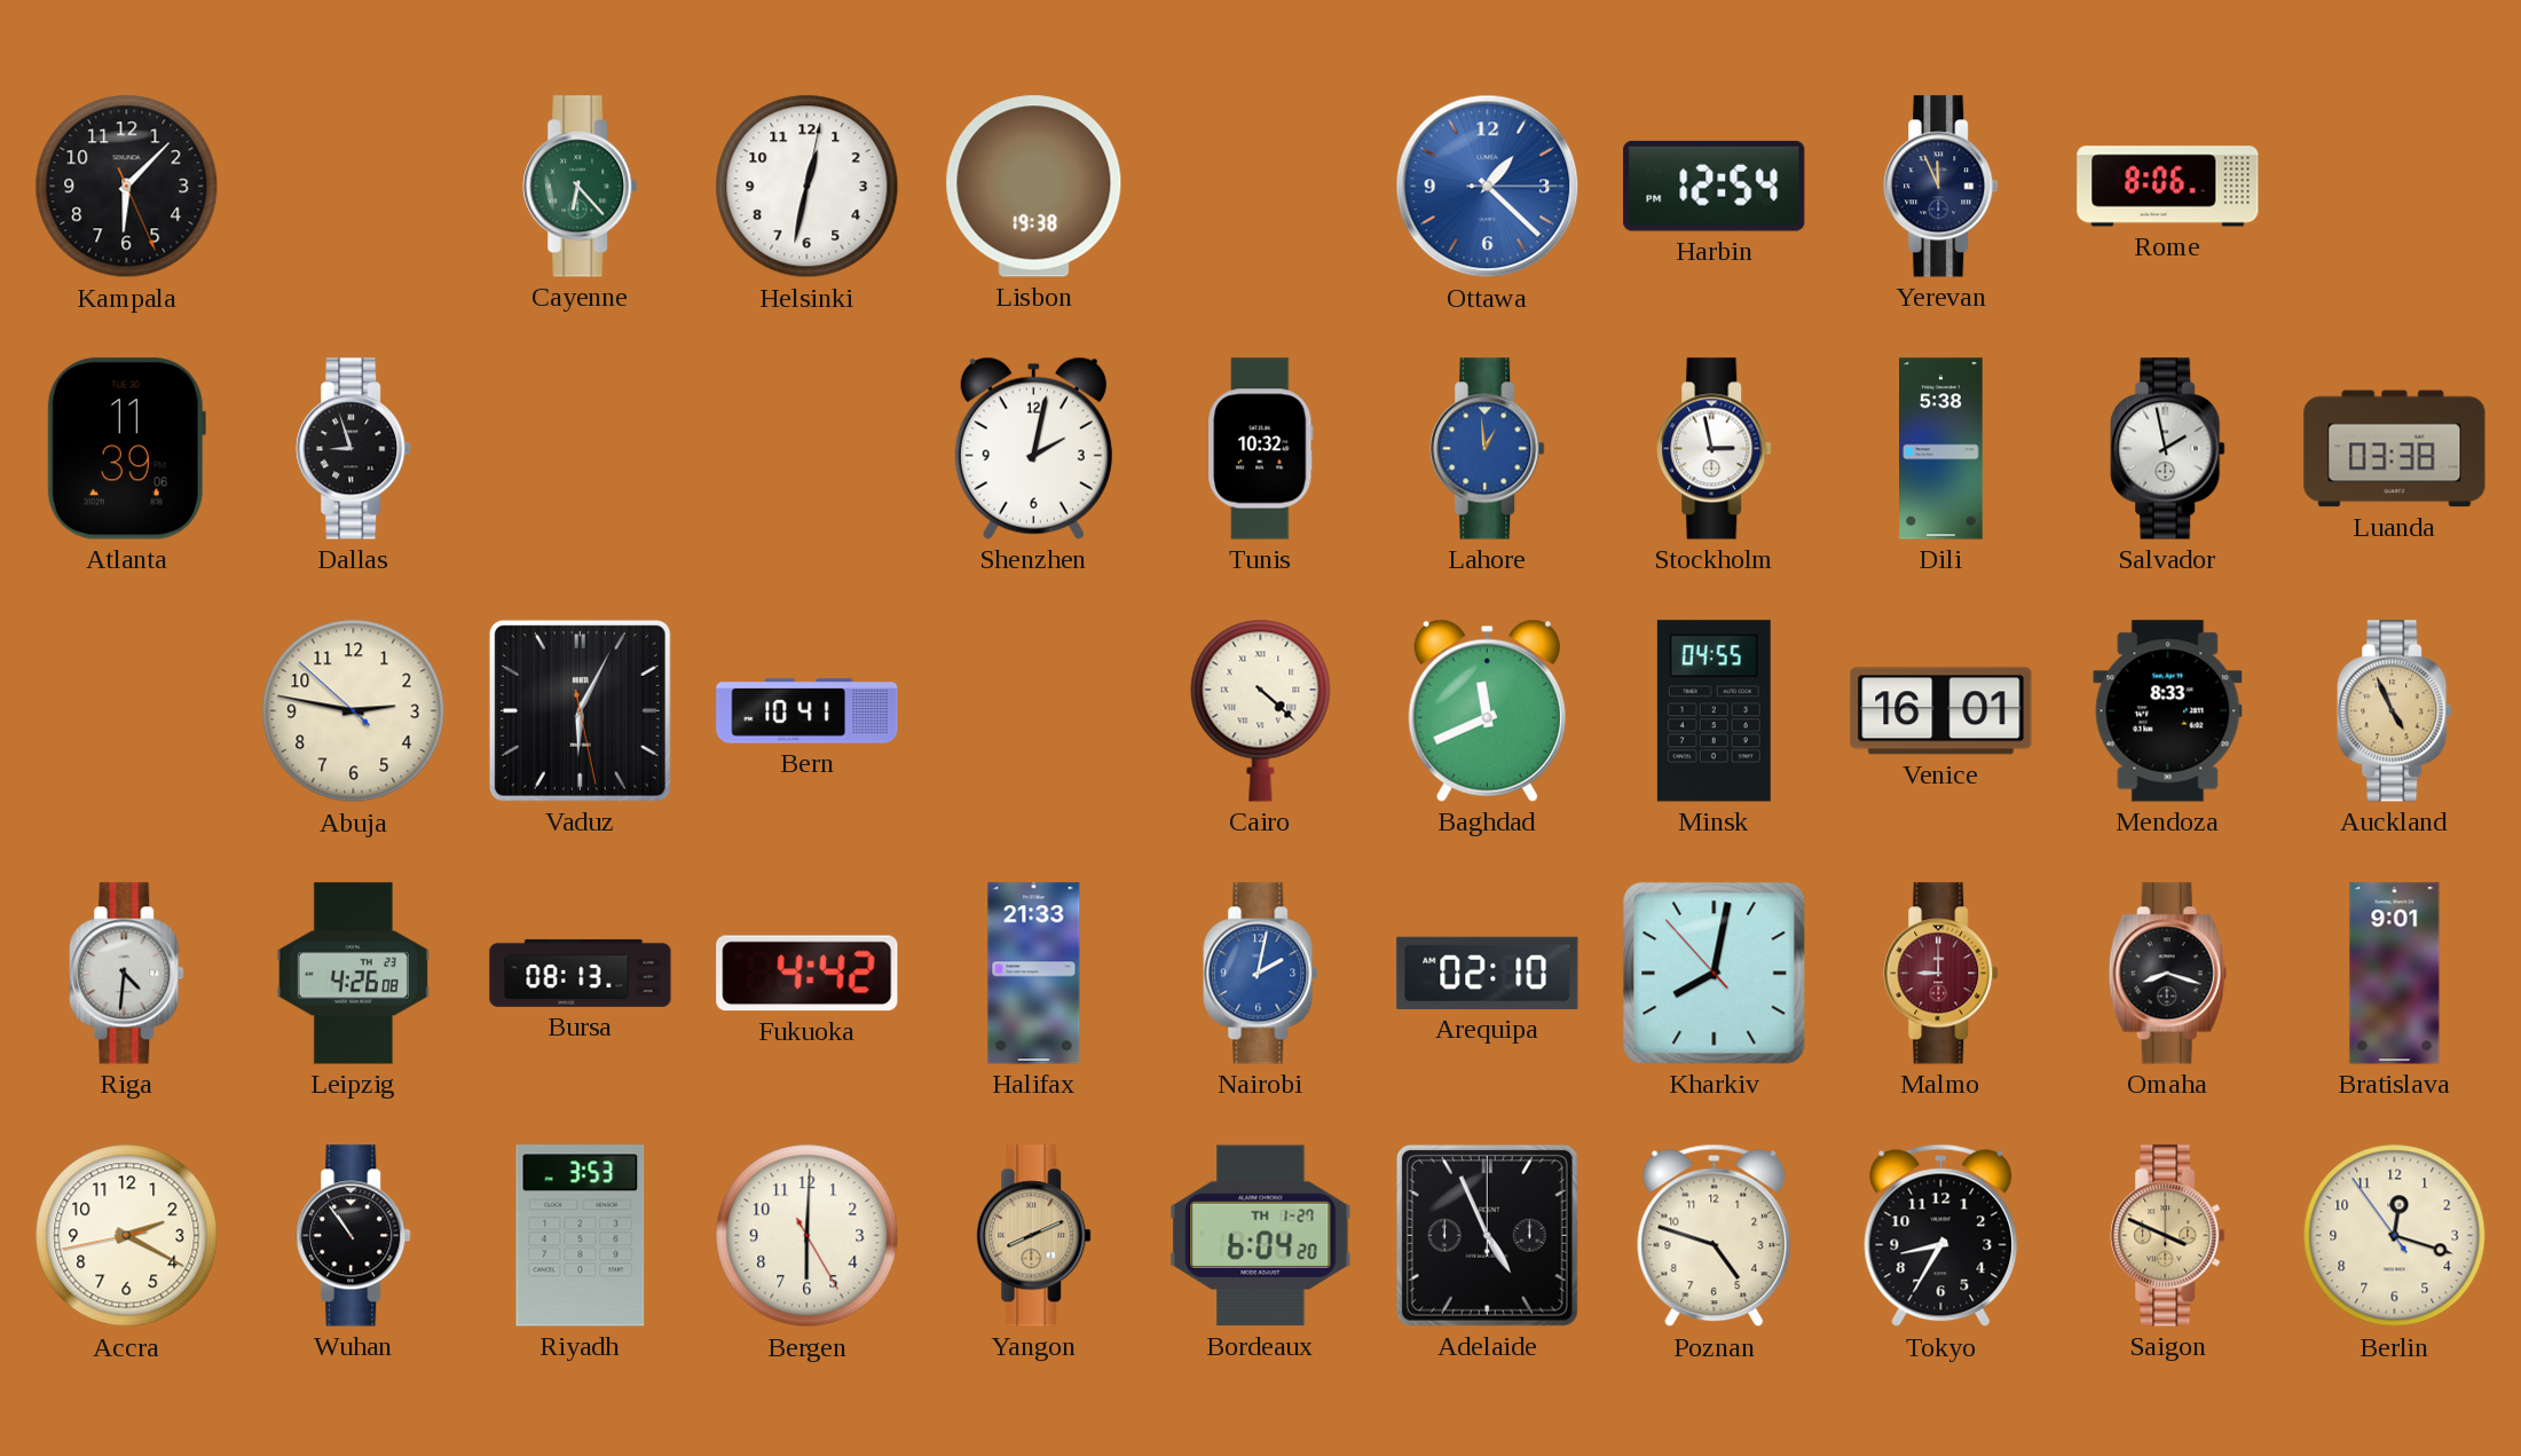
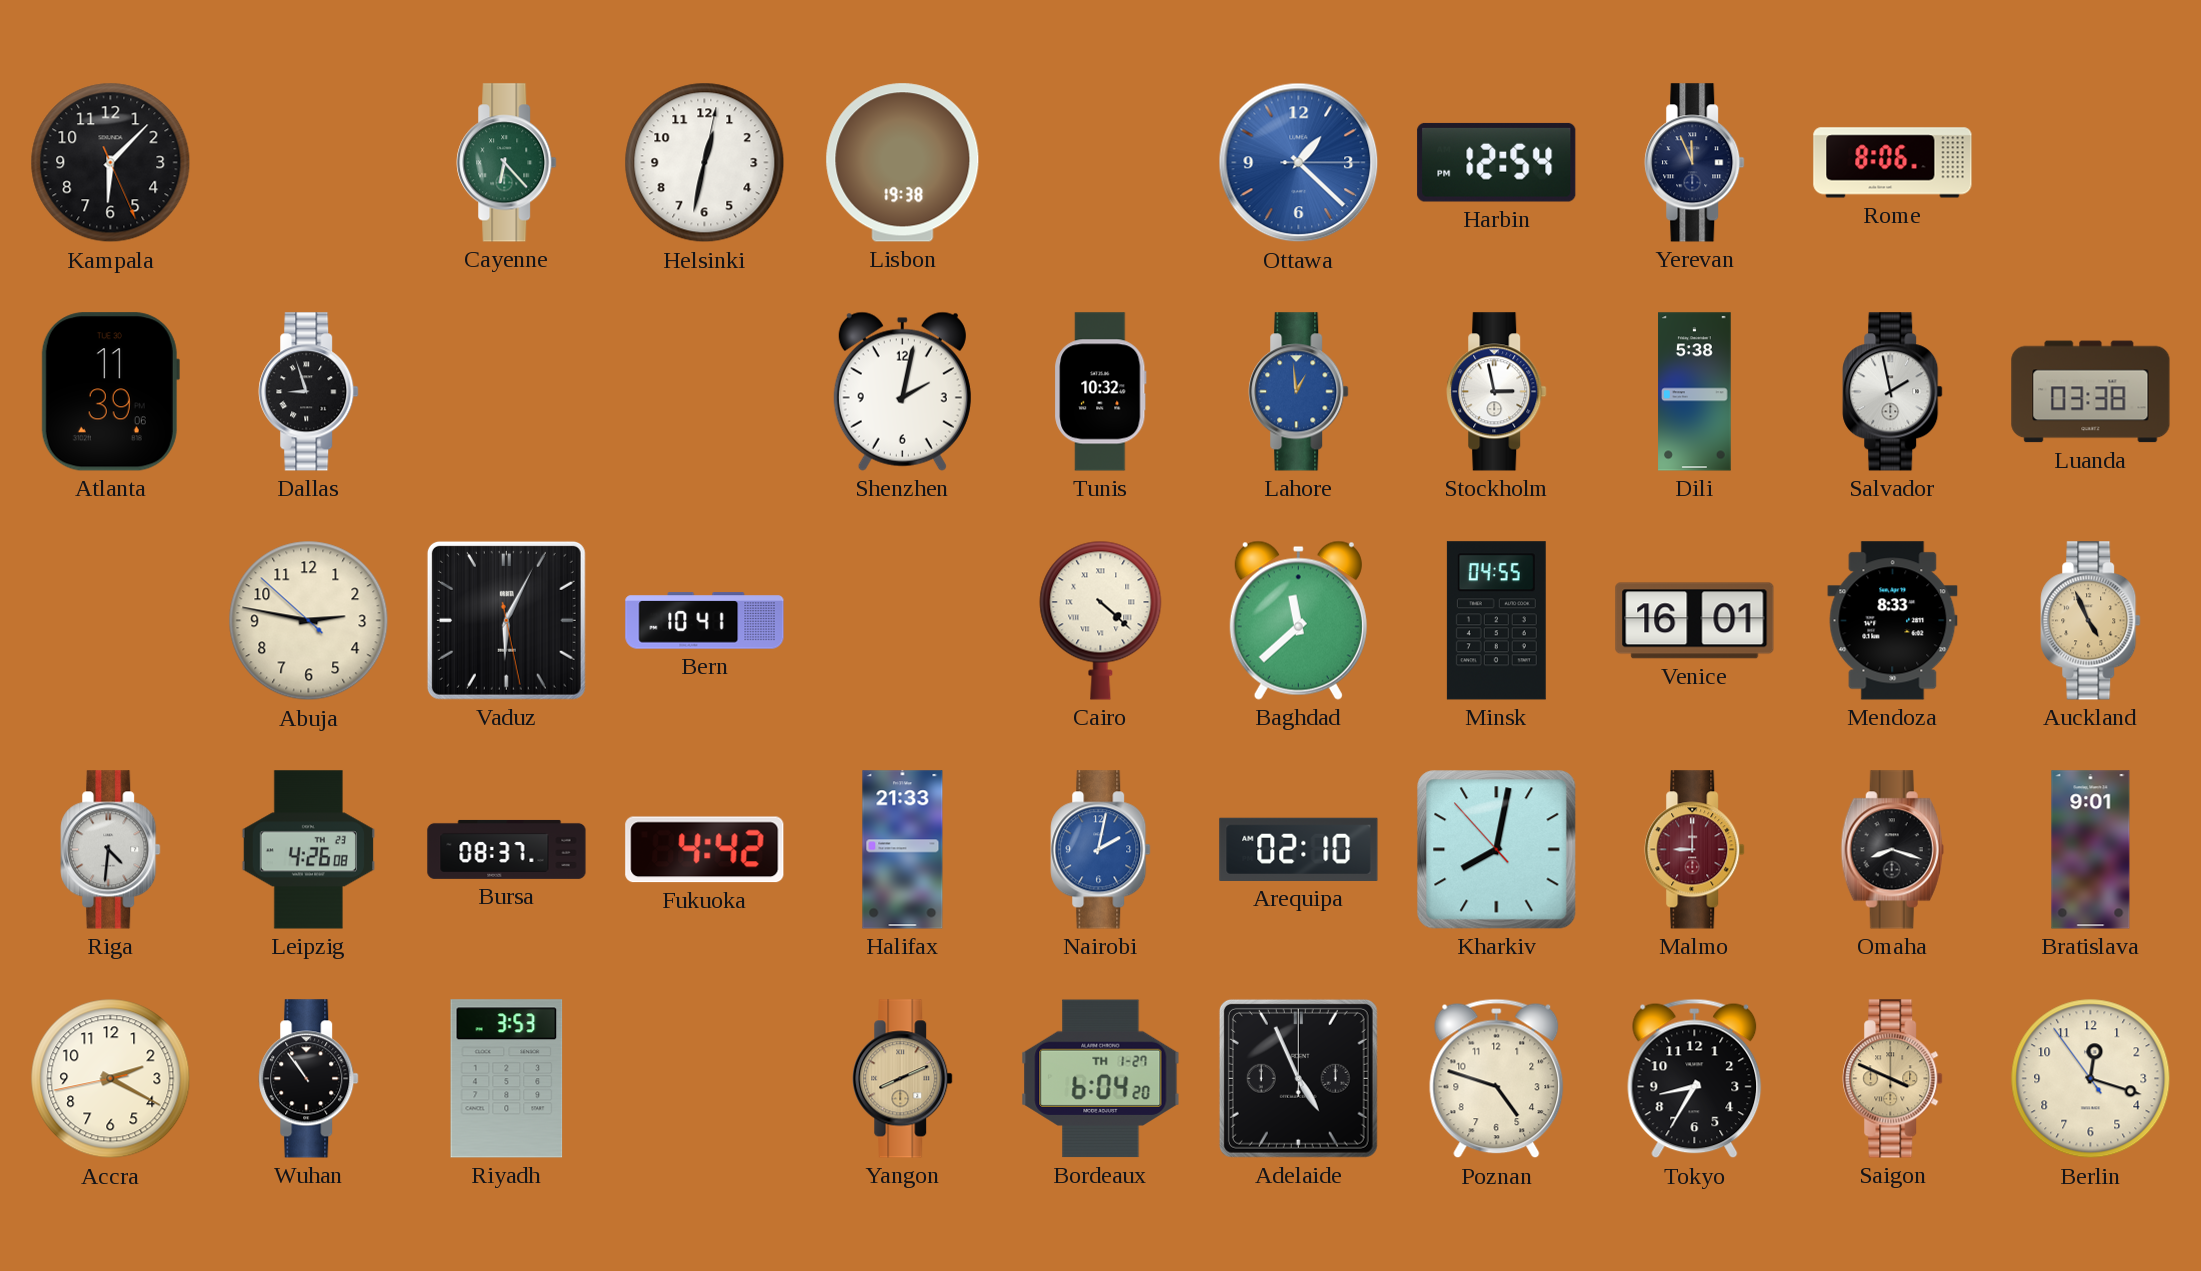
Baghdad: 11:41 -> 11:38 (1298, 620)
Bursa: 08:13 -> 08:37 (507, 849)
Bergen: 6:00 -> none (807, 1236)
